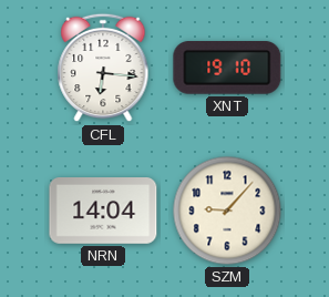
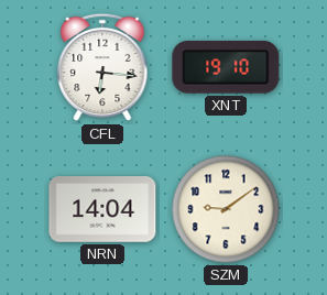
SZM: 9:07 -> 9:09 (226, 209)
